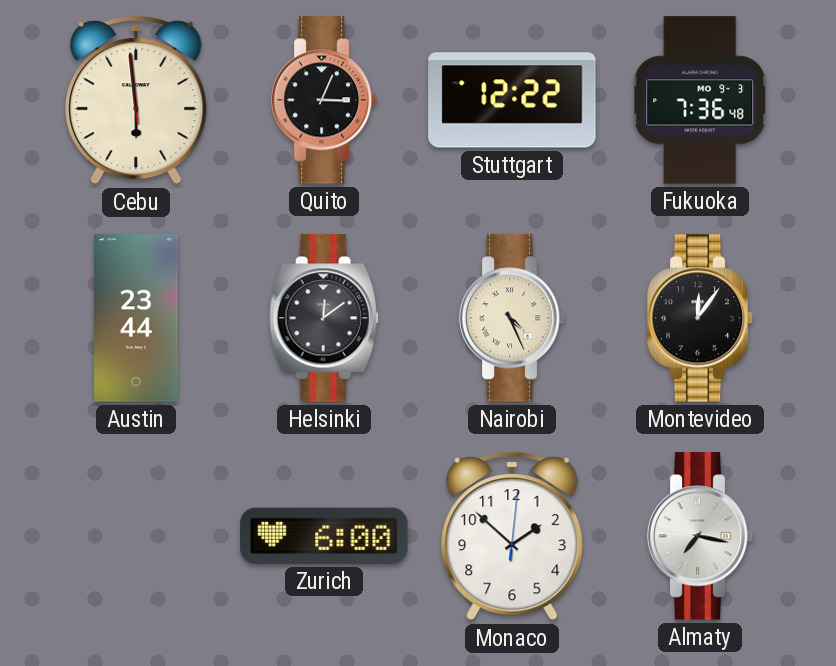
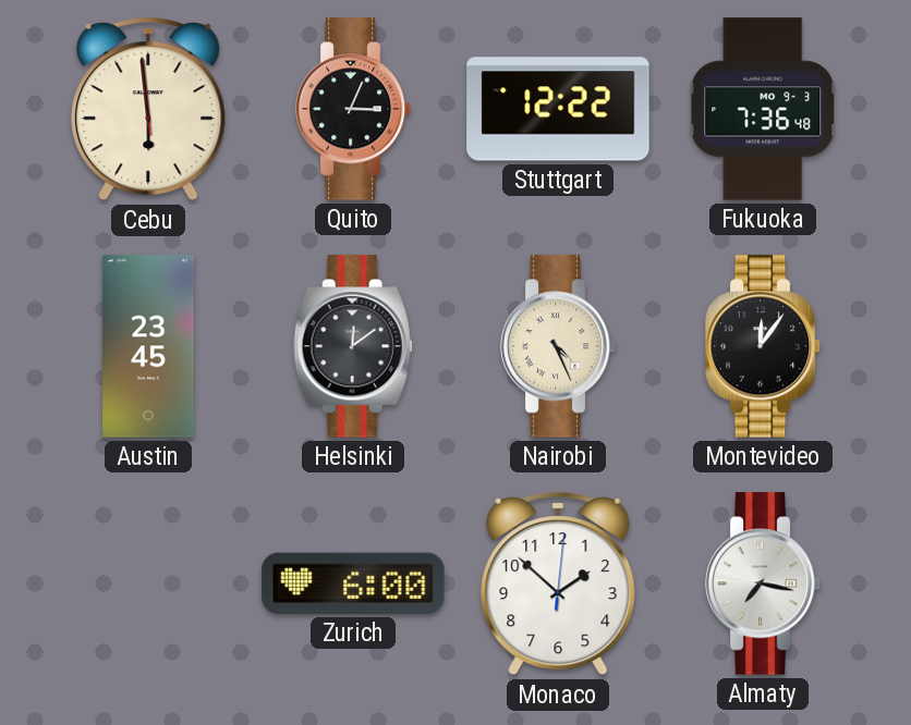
Austin: 23:44 -> 23:45 (149, 346)
